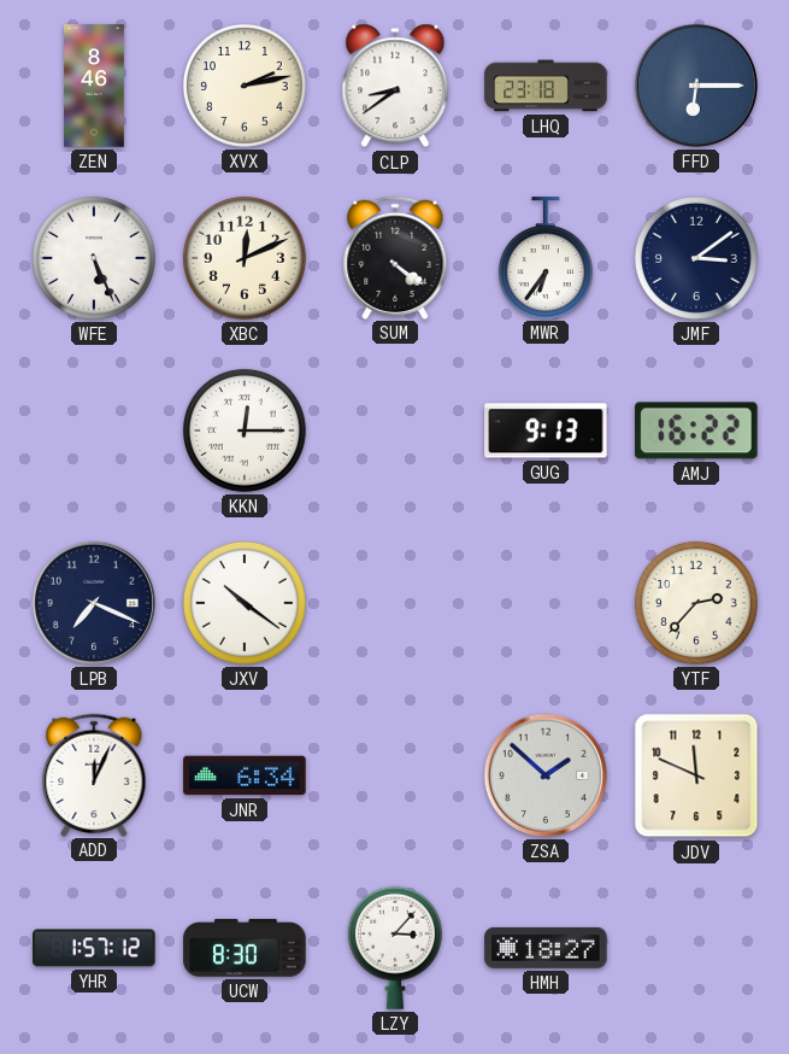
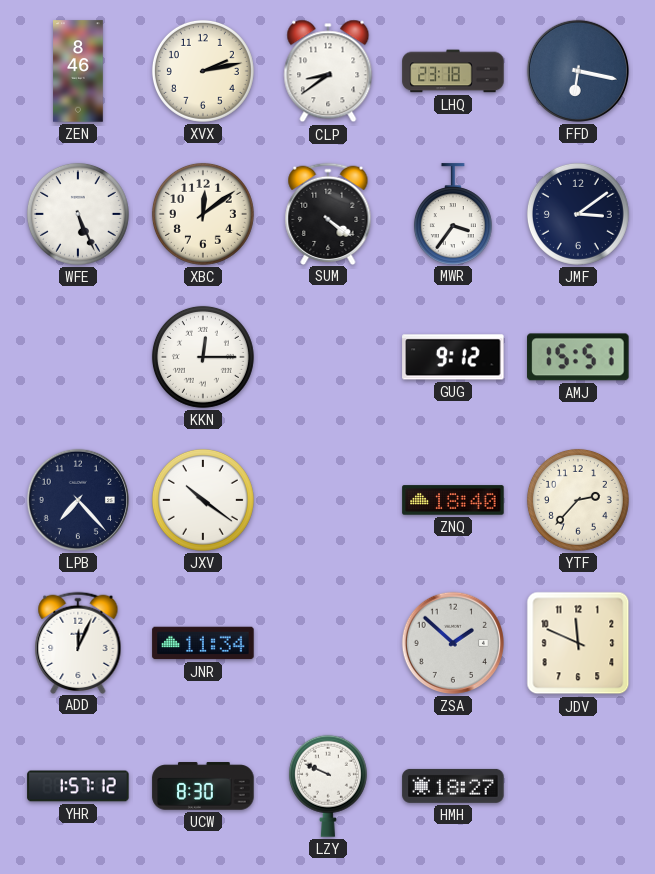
FFD: 6:15 -> 6:17 (578, 71)
XBC: 12:11 -> 12:09 (203, 214)
MWR: 6:36 -> 3:36 (453, 214)
GUG: 9:13 -> 9:12 (453, 357)
AMJ: 16:22 -> 15:51 (578, 357)
LPB: 7:19 -> 7:23 (78, 500)
ZNQ: none -> 18:40 (453, 500)
JNR: 6:34 -> 11:34 (203, 643)
LZY: 3:07 -> 9:49 (328, 786)
